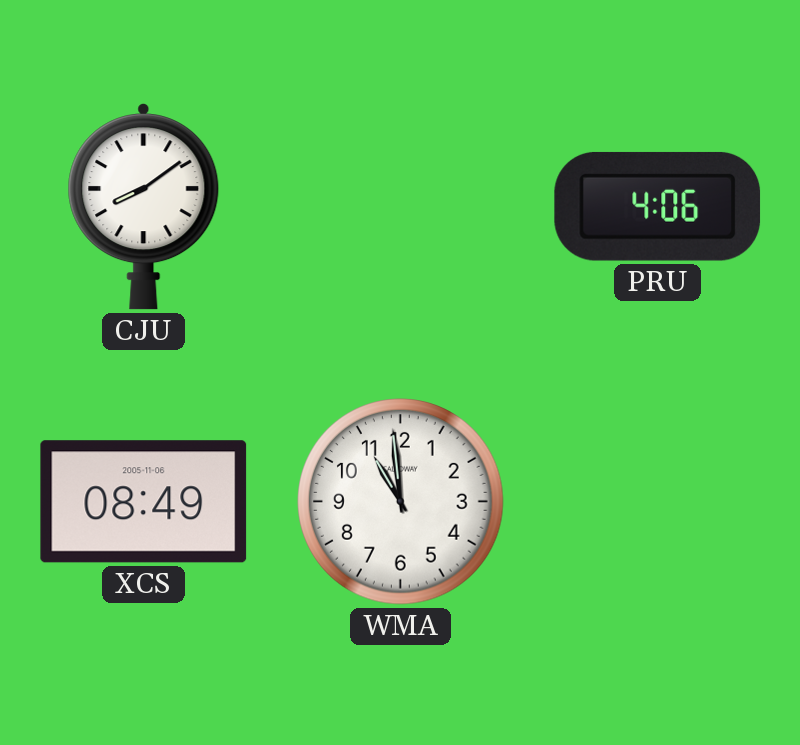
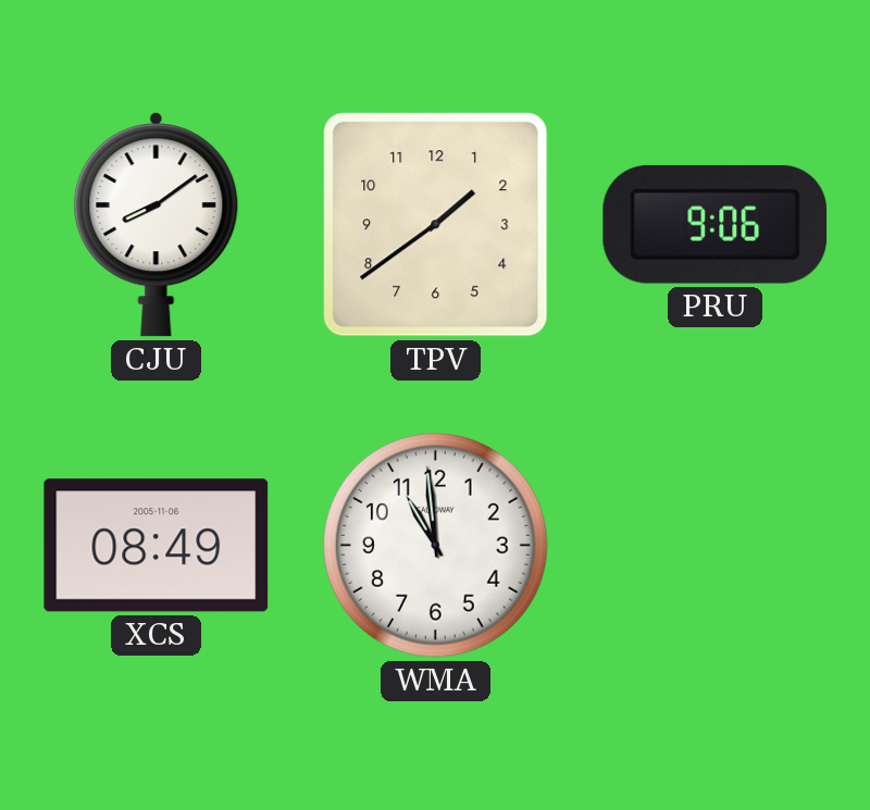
TPV: none -> 1:39 (436, 225)
PRU: 4:06 -> 9:06 (716, 224)
